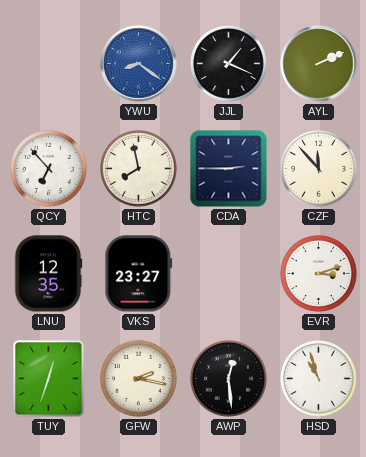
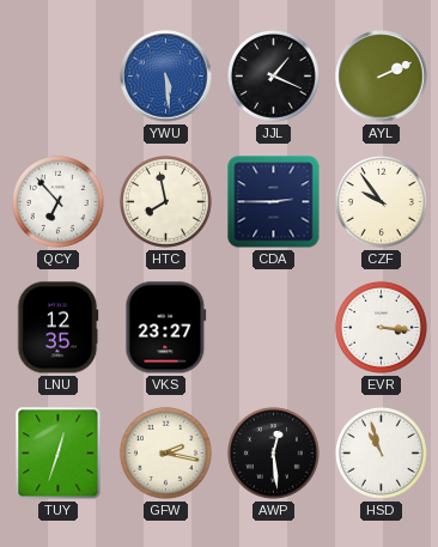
YWU: 8:21 -> 5:29 (166, 77)
CZF: 11:53 -> 9:54 (381, 201)
EVR: 3:12 -> 3:16 (381, 327)
